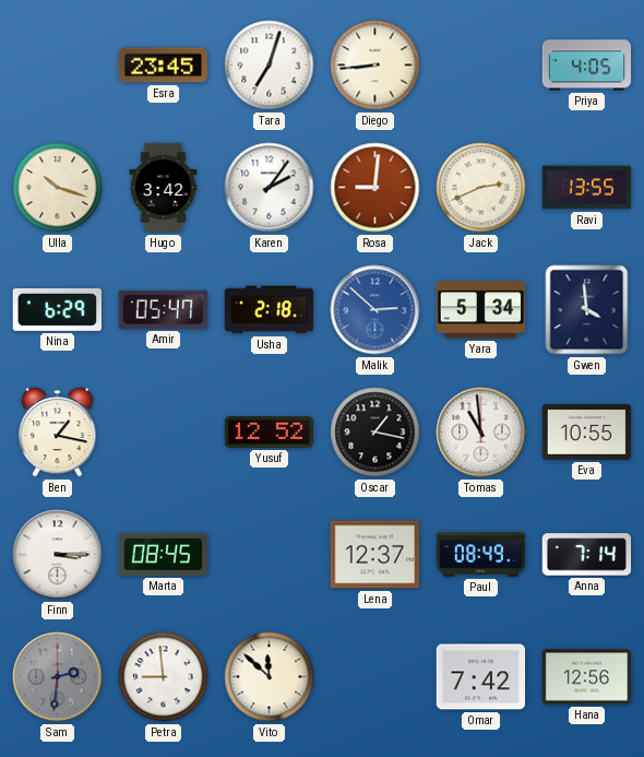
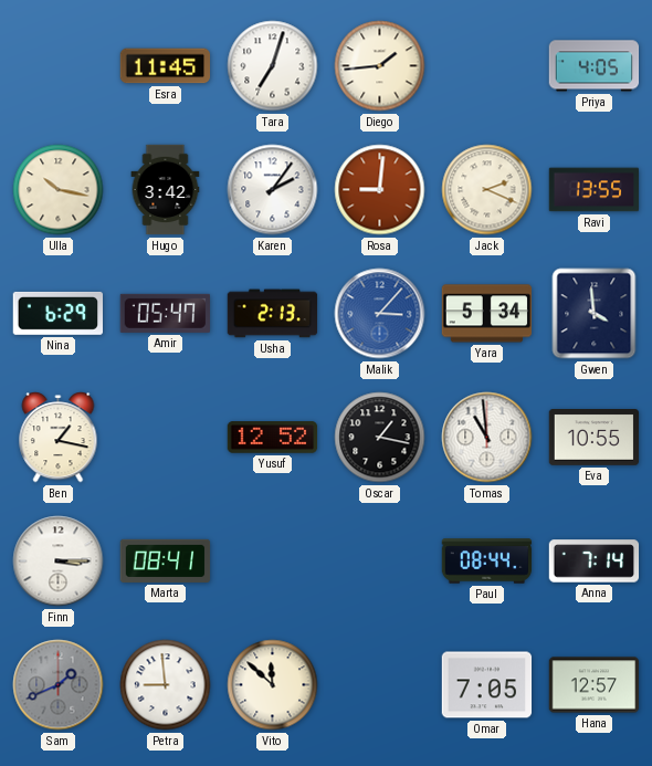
Esra: 23:45 -> 11:45 (166, 66)
Diego: 8:44 -> 1:44 (380, 66)
Ulla: 10:18 -> 10:17 (59, 190)
Jack: 2:41 -> 2:19 (487, 190)
Usha: 2:18 -> 2:13 (273, 314)
Malik: 2:52 -> 3:07 (380, 314)
Marta: 08:45 -> 08:41 (166, 560)
Lena: 12:37 -> none (375, 555)
Paul: 08:49 -> 08:44 (487, 562)
Sam: 2:31 -> 1:41 (59, 685)
Omar: 7:42 -> 7:05 (487, 685)
Hana: 12:56 -> 12:57 (595, 685)
